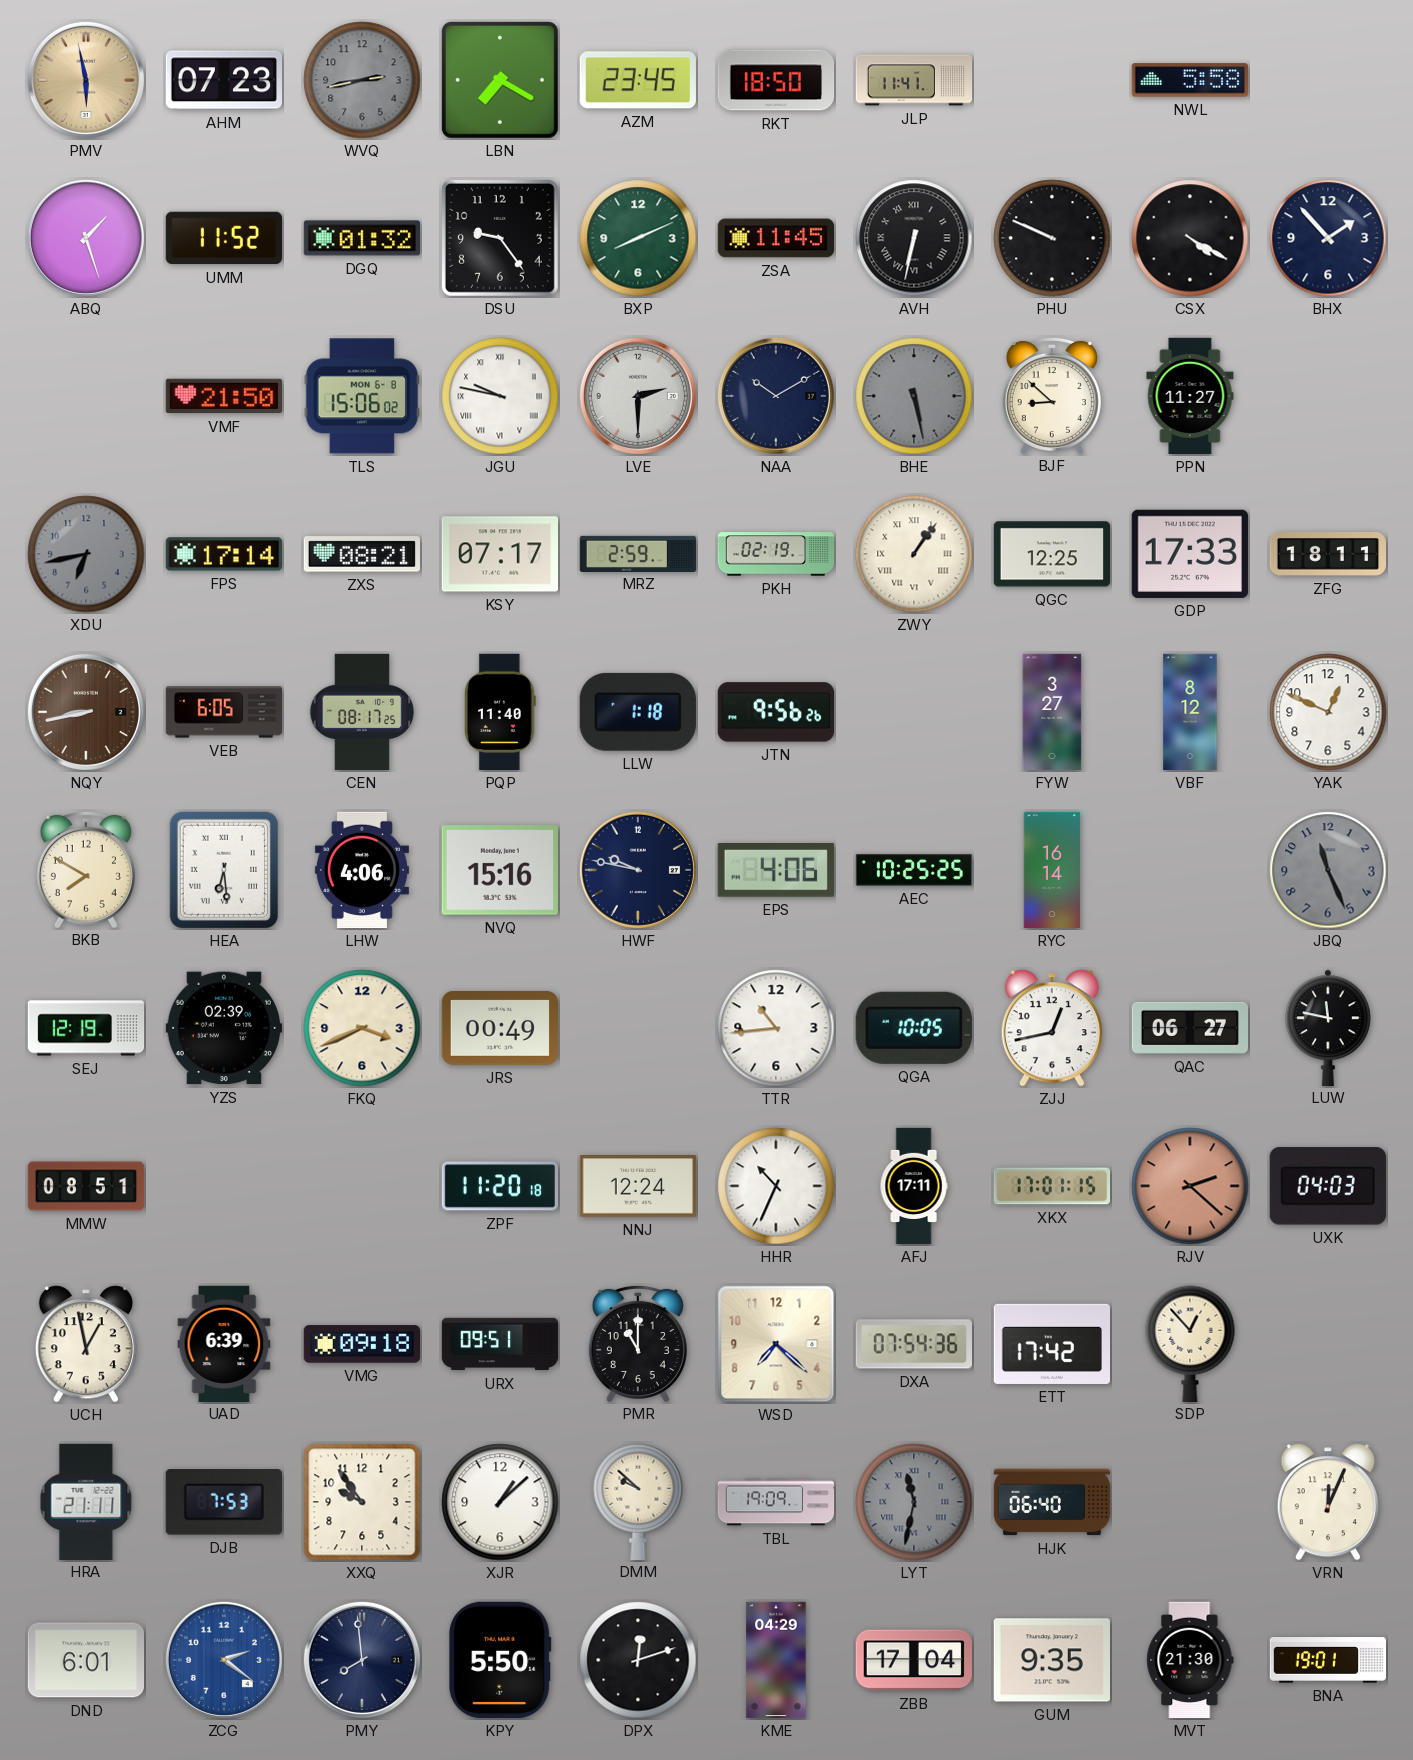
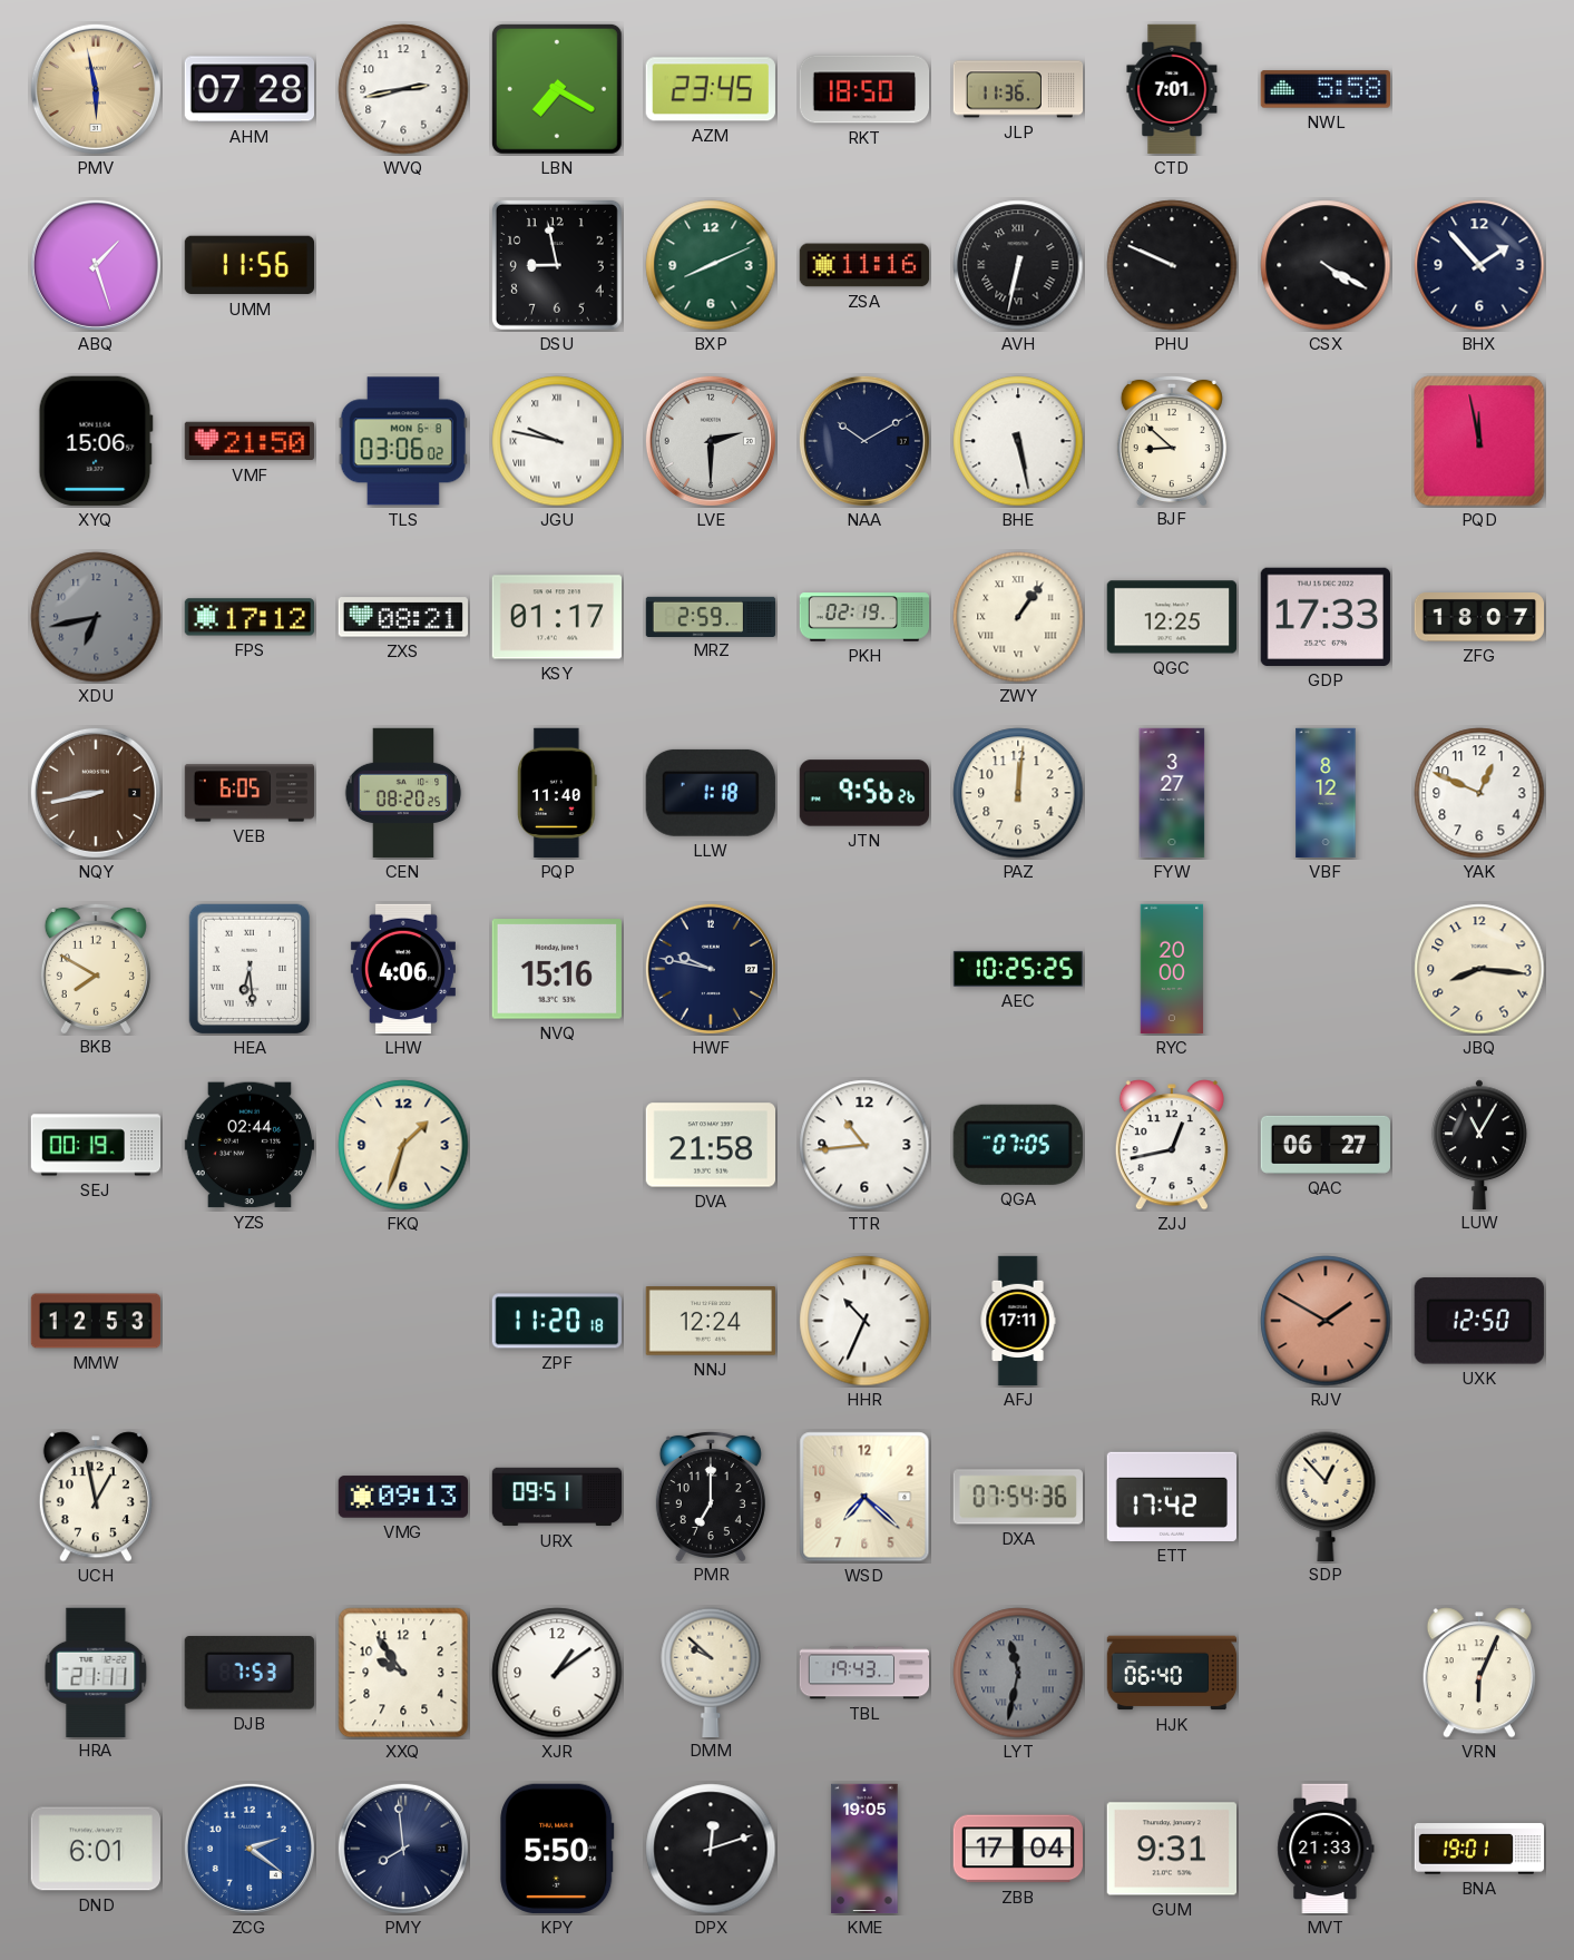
AHM: 07:23 -> 07:28 (248, 89)
WVQ dial: grey -> white (403, 89)
JLP: 11:41 -> 11:36 (1018, 89)
CTD: none -> 7:01 (1172, 89)
UMM: 11:52 -> 11:56 (248, 265)
DGQ: 01:32 -> none (361, 238)
DSU: 9:24 -> 8:58 (557, 265)
ZSA: 11:45 -> 11:16 (864, 265)
XYQ: none -> 15:06 (96, 441)
TLS: 15:06 -> 03:06 (403, 441)
BHE dial: grey -> white (1018, 441)
PPN: 11:27 -> none (1190, 396)
PQD: none -> 11:58 (1479, 441)
FPS: 17:14 -> 17:12 (248, 617)
KSY: 07:17 -> 01:17 (556, 617)
ZFG: 18:11 -> 18:07 (1478, 617)
CEN: 08:17 -> 08:20 (403, 793)
PAZ: none -> 12:01 (1018, 793)
EPS: 4:06 -> none (776, 870)
RYC: 16:14 -> 20:00 (1172, 969)
JBQ: 11:26 -> 8:16 (1479, 969)
JBQ dial: grey -> cream (1479, 969)
SEJ: 12:19 -> 00:19 (96, 1145)
YZS: 02:39 -> 02:44 (248, 1145)
FKQ: 3:41 -> 1:33 (403, 1145)
JRS: 00:49 -> none (499, 1029)
DVA: none -> 21:58 (710, 1145)
QGA: 10:05 -> 07:05 (1018, 1145)
LUW: 11:47 -> 11:05 (1479, 1144)
MMW: 08:51 -> 12:53 (96, 1321)
XKX: 17:01 -> none (1052, 1186)
RJV: 2:22 -> 1:50 (1326, 1321)
UXK: 04:03 -> 12:50 (1479, 1321)
UAD: 6:39 -> none (224, 1343)
VMG: 09:18 -> 09:13 (402, 1497)
PMR: 11:00 -> 7:00 (711, 1496)
XJR: 1:08 -> 1:09 (557, 1673)
TBL: 19:09 -> 19:43 (864, 1673)
VRN: 12:04 -> 6:04 (1479, 1673)
KME: 04:29 -> 19:05 (864, 1849)
GUM: 9:35 -> 9:31 (1171, 1849)
MVT: 21:30 -> 21:33 (1326, 1849)
